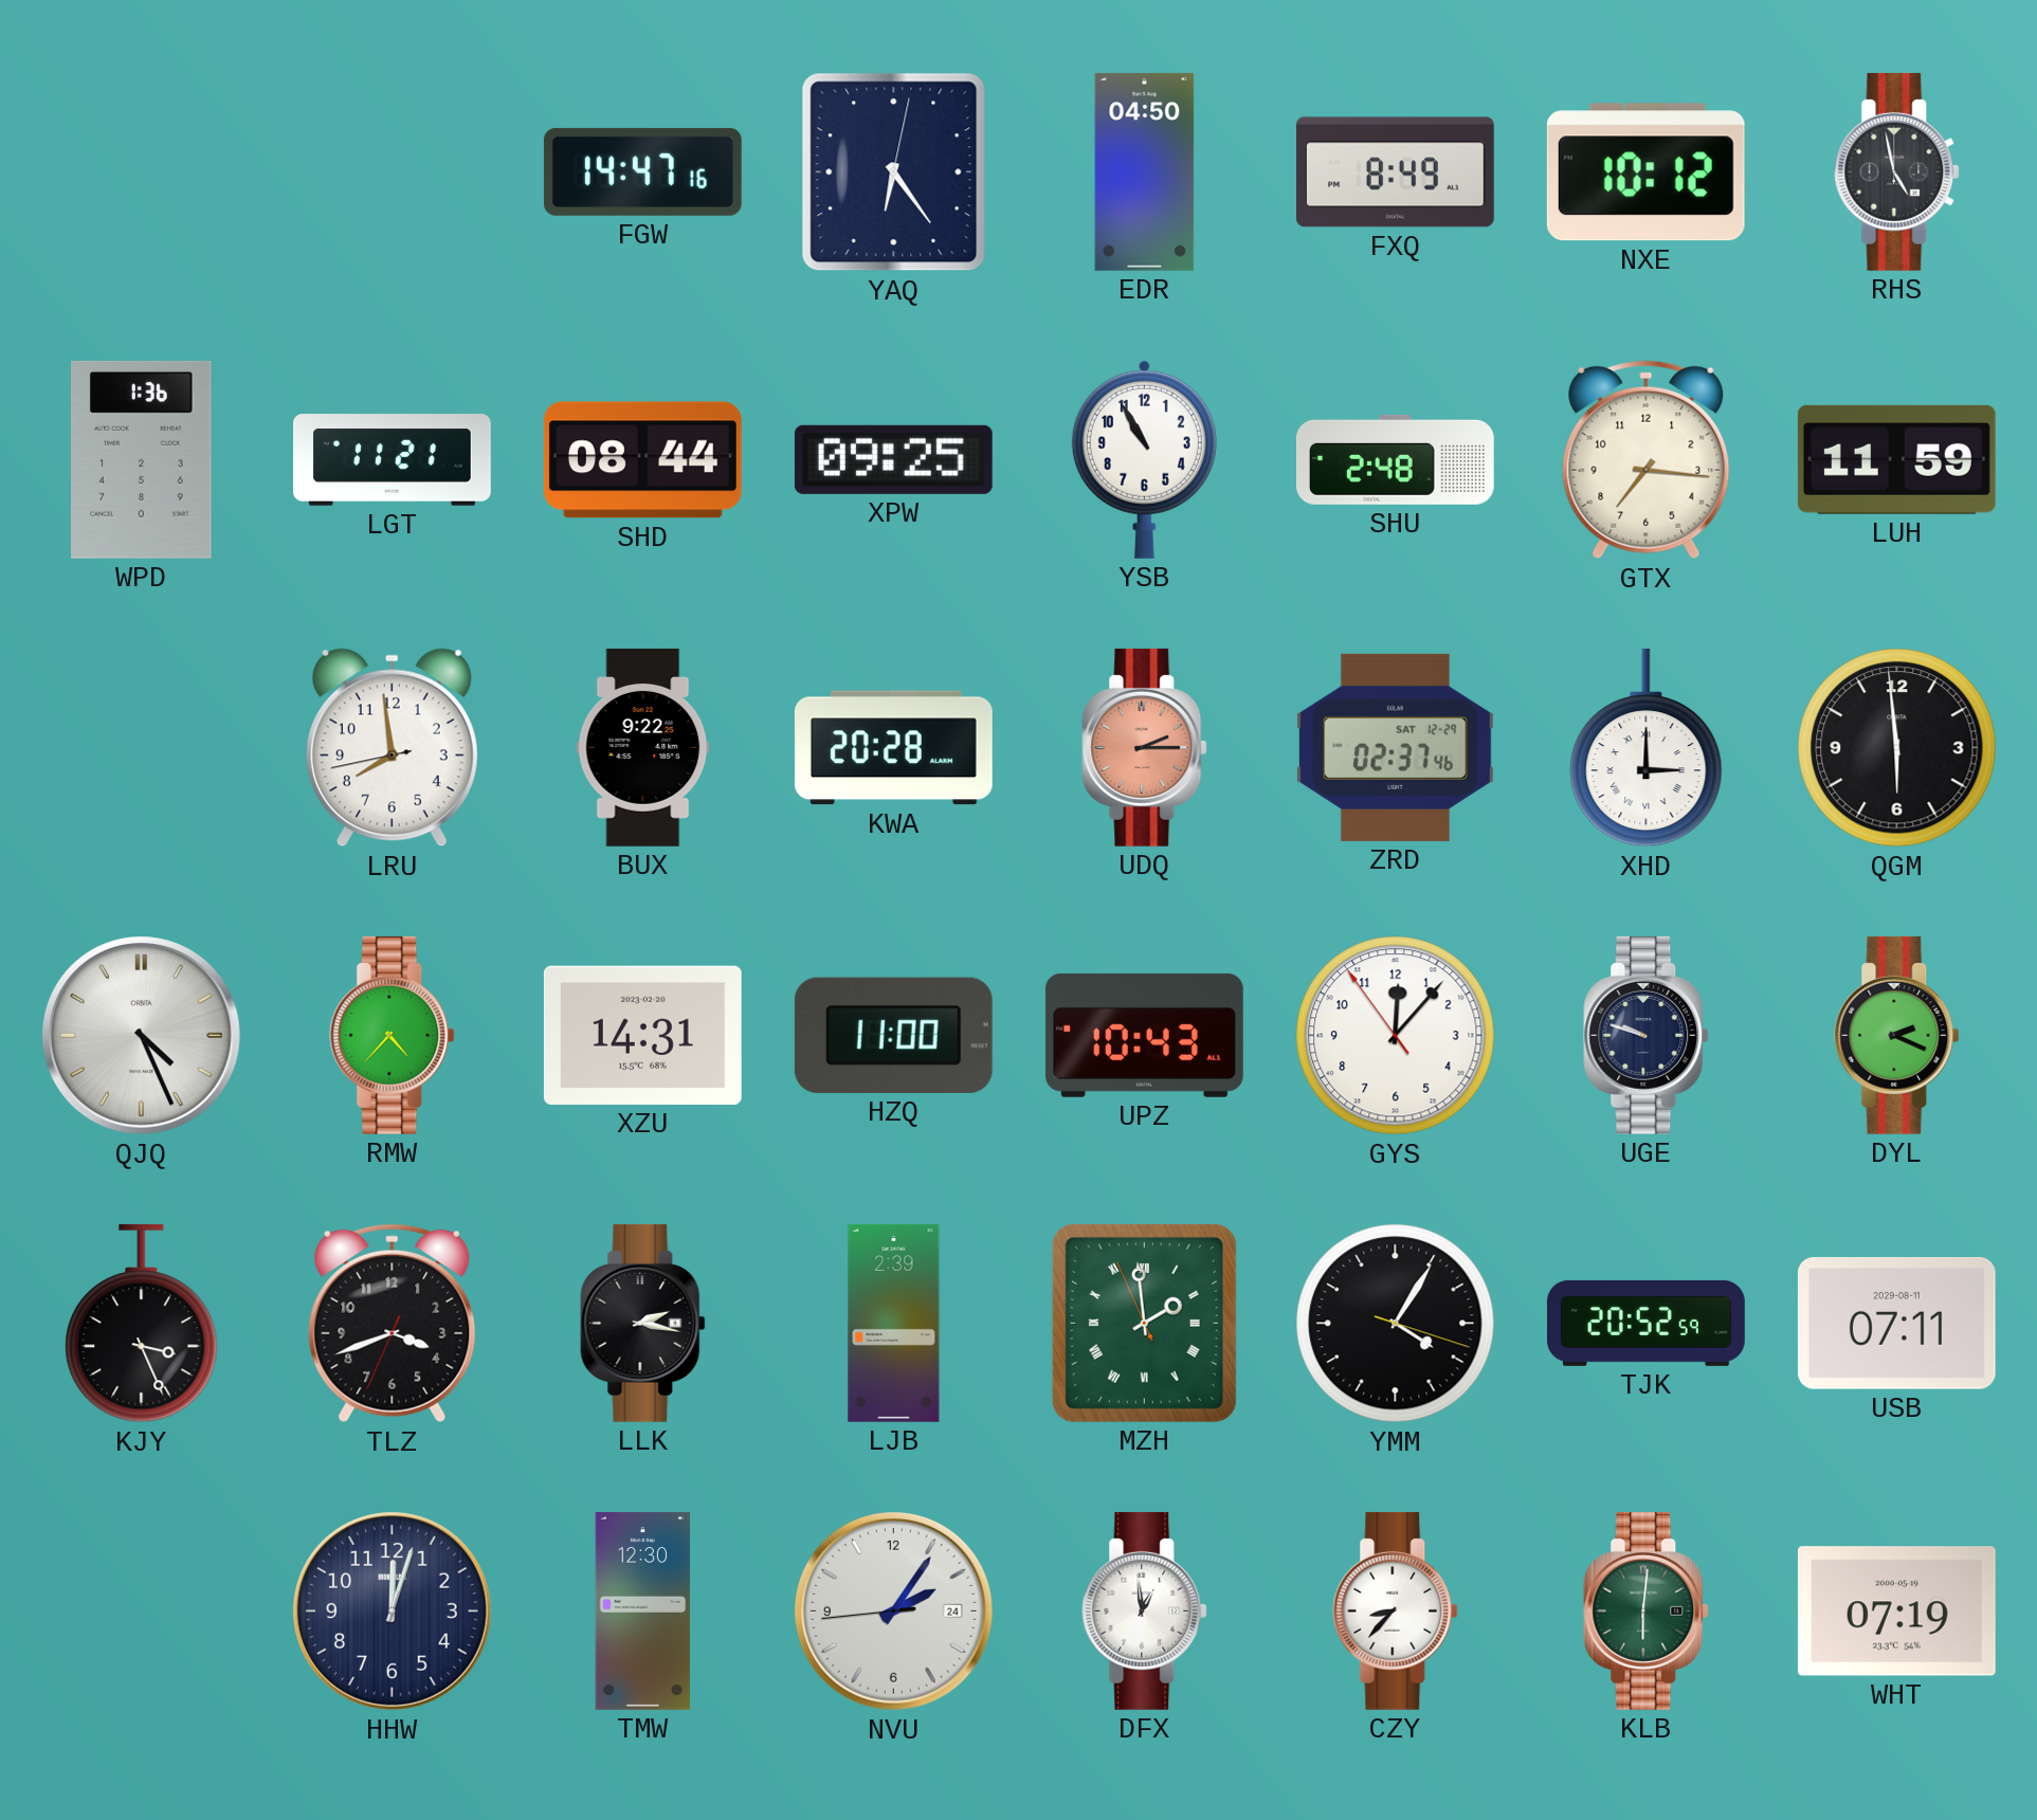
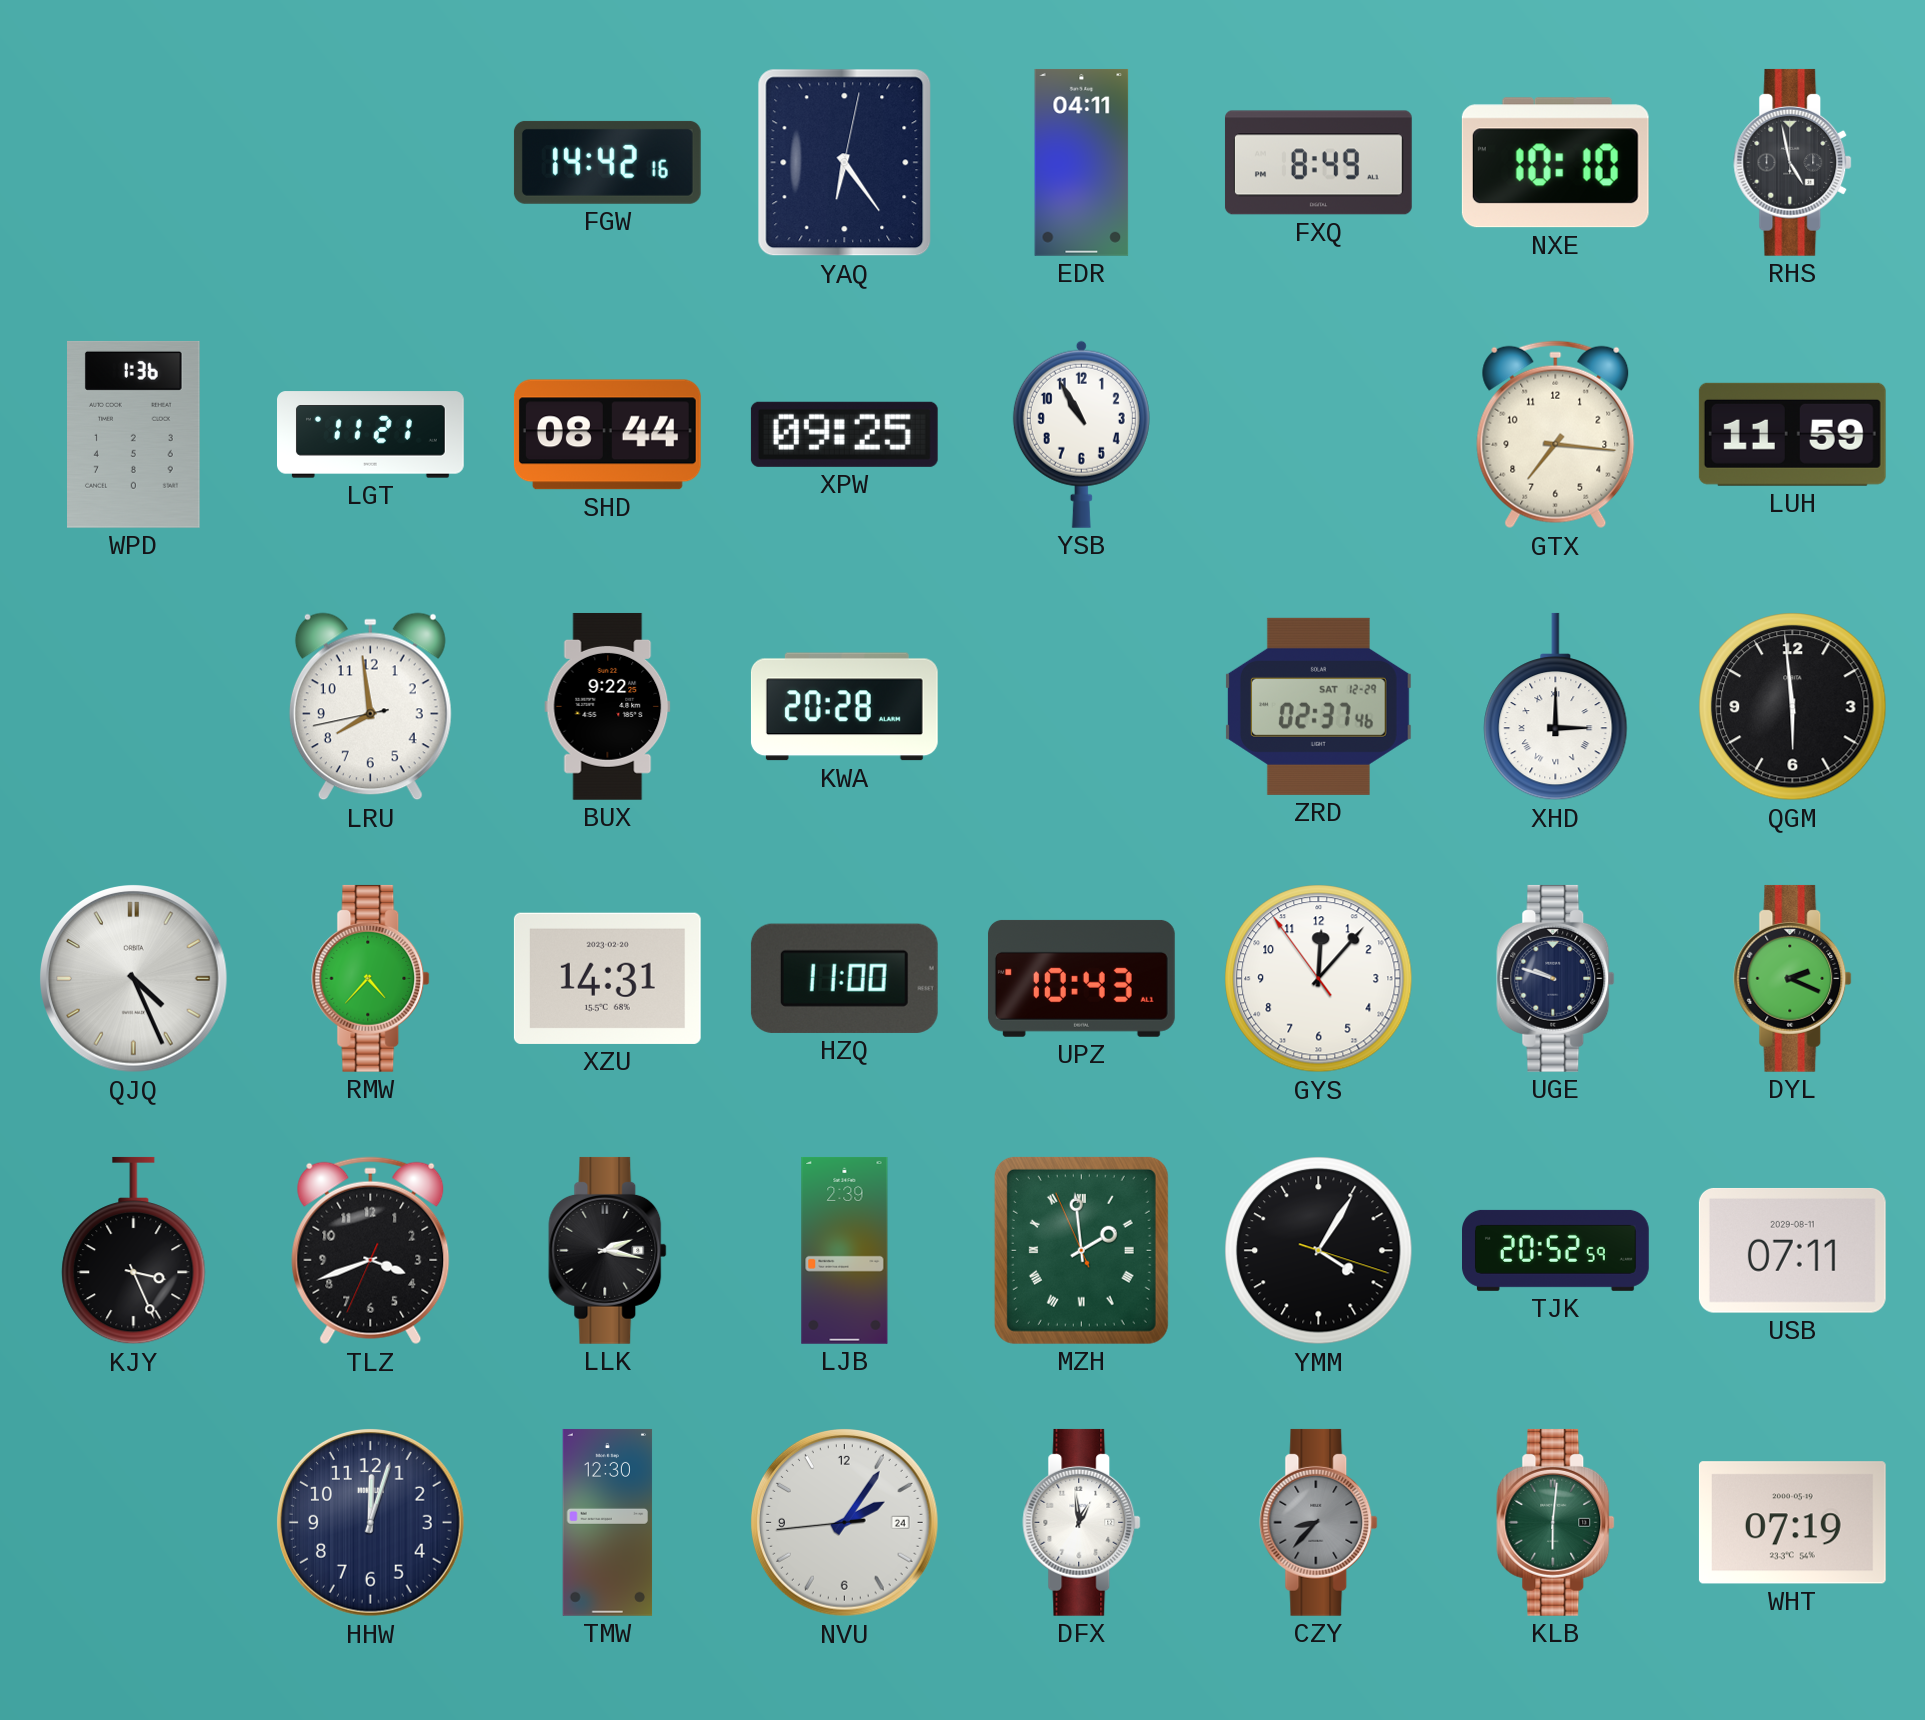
FGW: 14:47 -> 14:42 (607, 162)
EDR: 04:50 -> 04:11 (1082, 162)
NXE: 10:12 -> 10:10 (1555, 163)
SHU: 2:48 -> none (1395, 459)
UDQ: 2:15 -> none (1145, 747)
CZY dial: white -> grey (1319, 1522)
